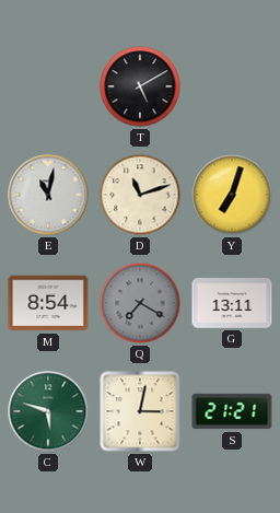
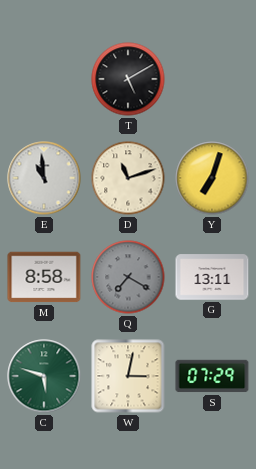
E: 11:02 -> 10:59 (44, 178)
M: 8:54 -> 8:58 (44, 277)
S: 21:21 -> 07:29 (212, 376)
